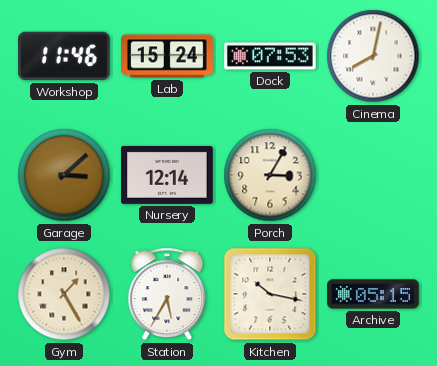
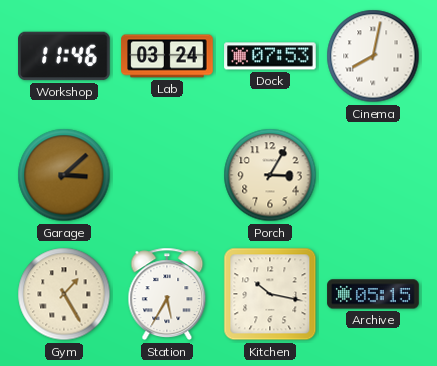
Lab: 15:24 -> 03:24 (167, 56)
Nursery: 12:14 -> none (167, 175)
